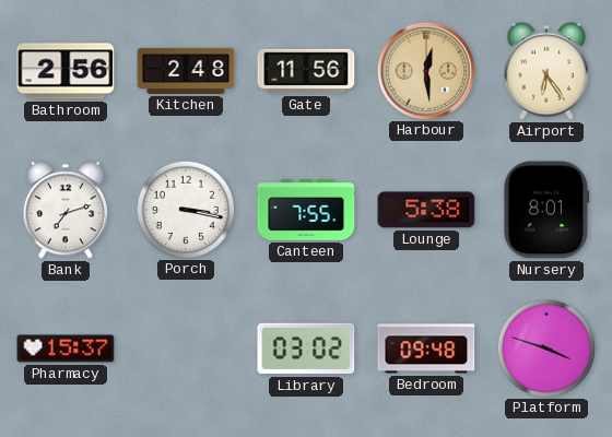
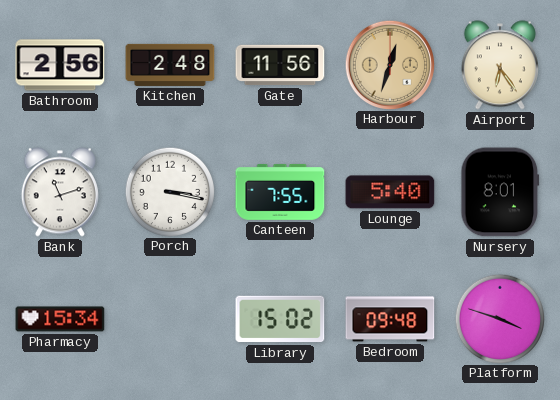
Harbour: 12:29 -> 12:33 (389, 64)
Bank: 7:12 -> 11:12 (60, 192)
Lounge: 5:38 -> 5:40 (390, 192)
Pharmacy: 15:37 -> 15:34 (60, 319)
Library: 03:02 -> 15:02 (280, 319)
